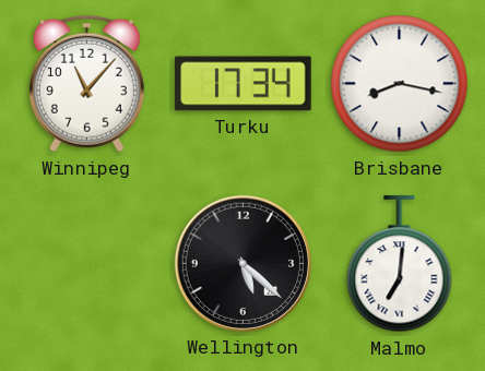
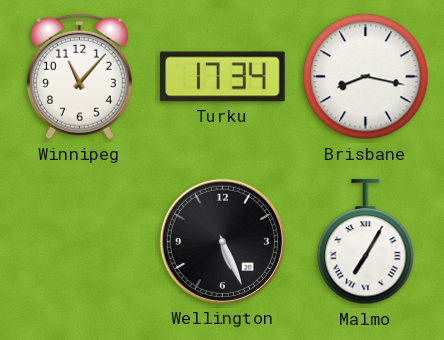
Wellington: 5:22 -> 5:26 (222, 241)
Malmo: 7:01 -> 7:05 (366, 242)
